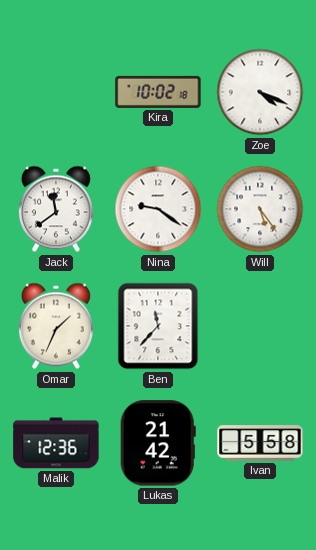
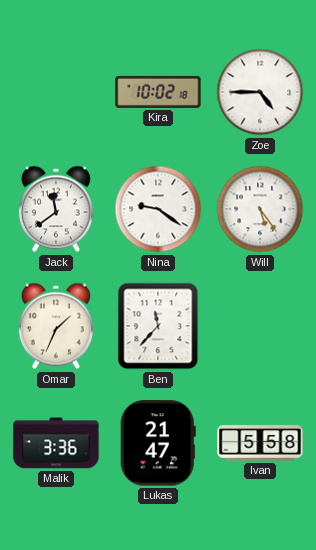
Zoe: 4:19 -> 4:45 (260, 92)
Malik: 12:36 -> 3:36 (56, 443)
Lukas: 21:42 -> 21:47 (158, 443)
